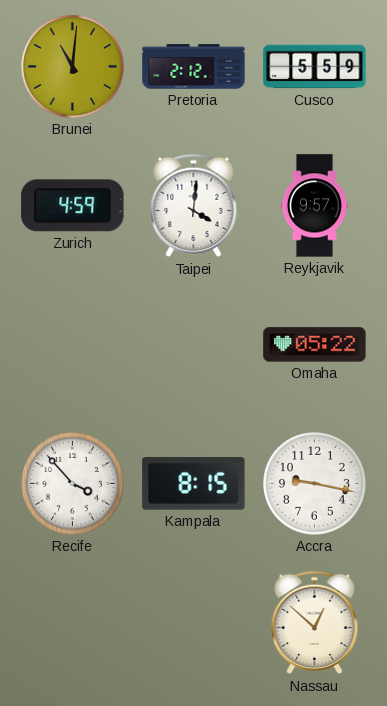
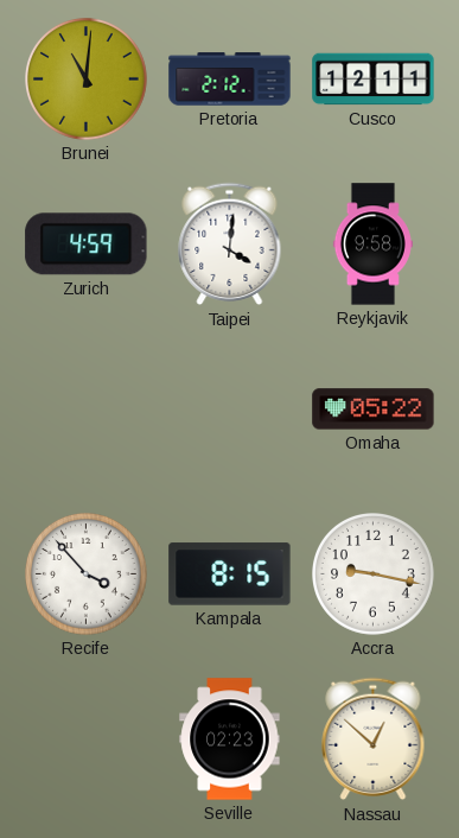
Cusco: 5:59 -> 12:11 (374, 80)
Reykjavik: 9:57 -> 9:58 (372, 245)
Seville: none -> 02:23 (230, 739)
